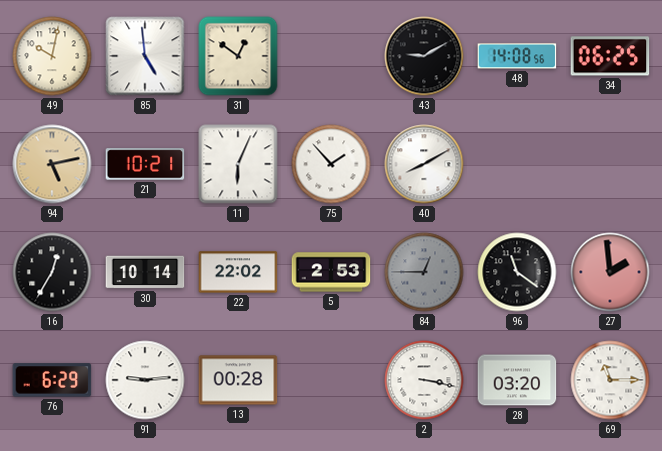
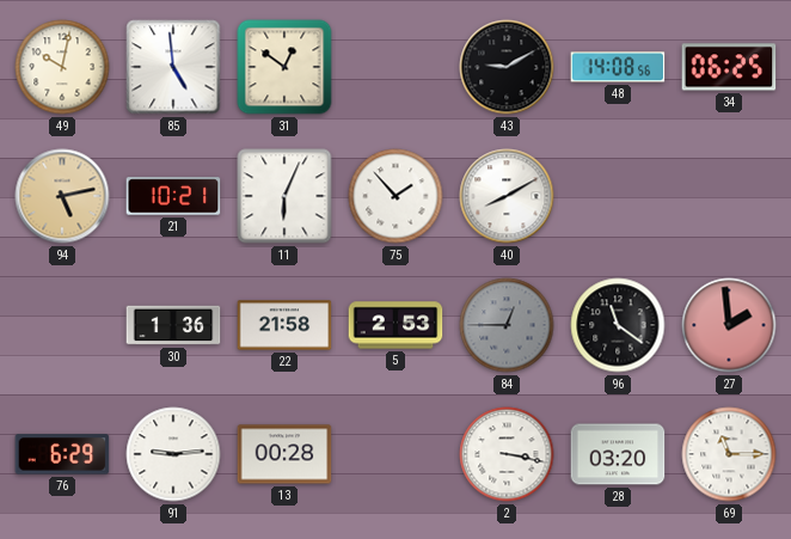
16: 12:35 -> none (52, 272)
30: 10:14 -> 1:36 (173, 325)
22: 22:02 -> 21:58 (284, 325)
